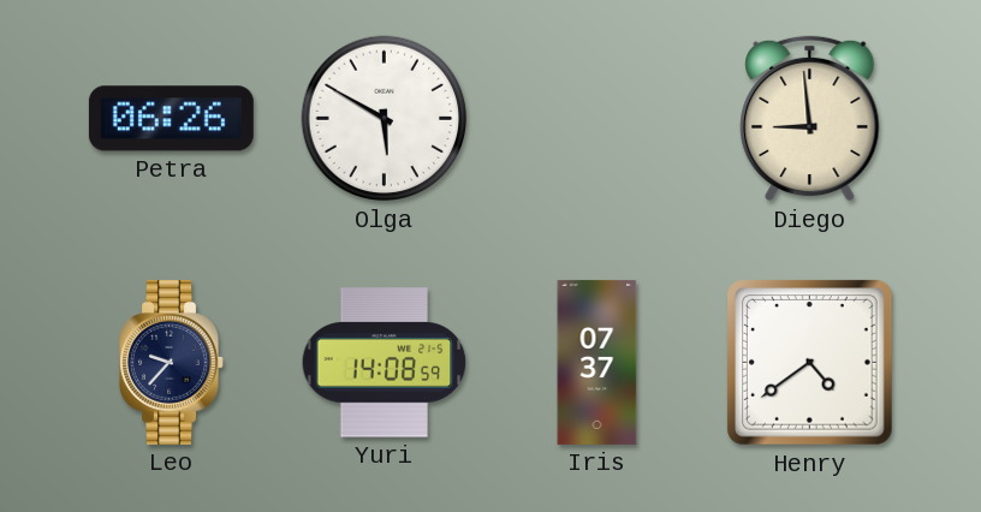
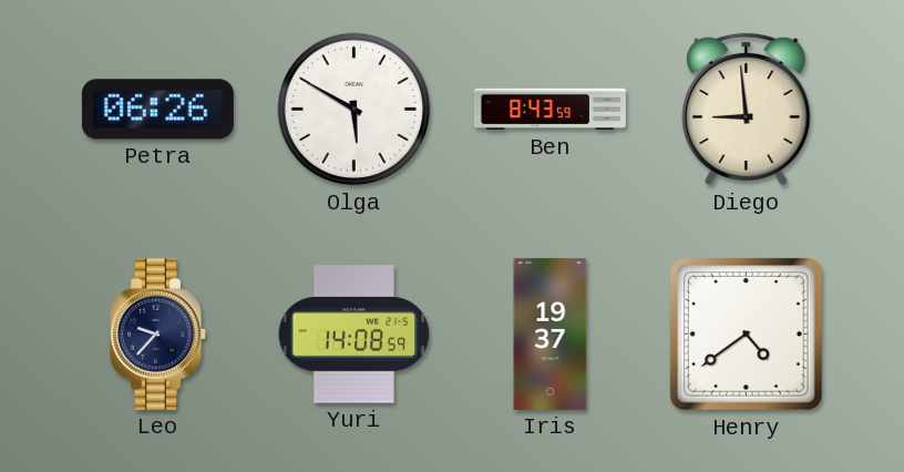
Ben: none -> 8:43 (549, 110)
Iris: 07:37 -> 19:37 (551, 334)
